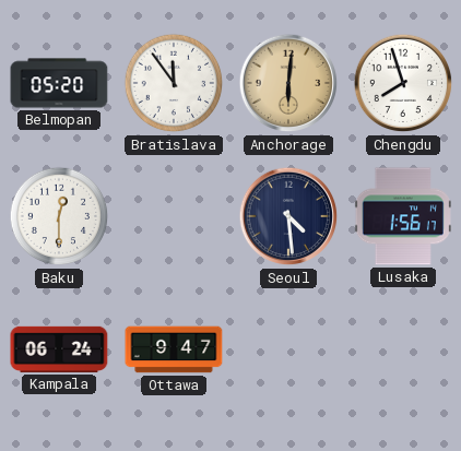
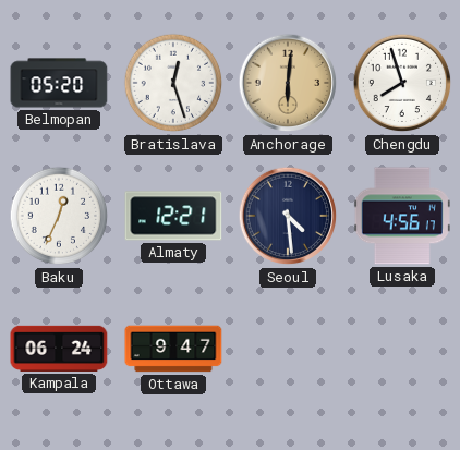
Bratislava: 11:54 -> 12:27 (173, 83)
Baku: 12:30 -> 12:34 (59, 216)
Almaty: none -> 12:21 (173, 216)
Lusaka: 1:56 -> 4:56 (402, 216)
